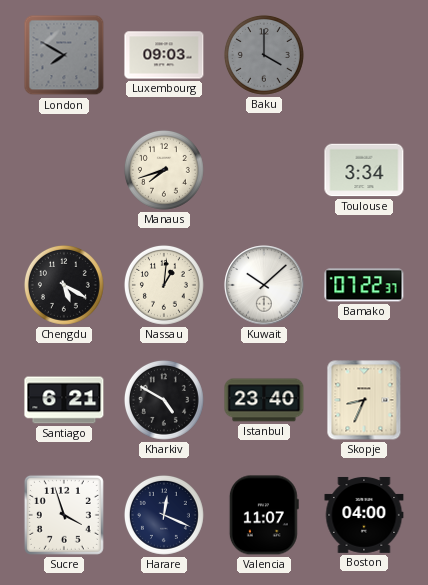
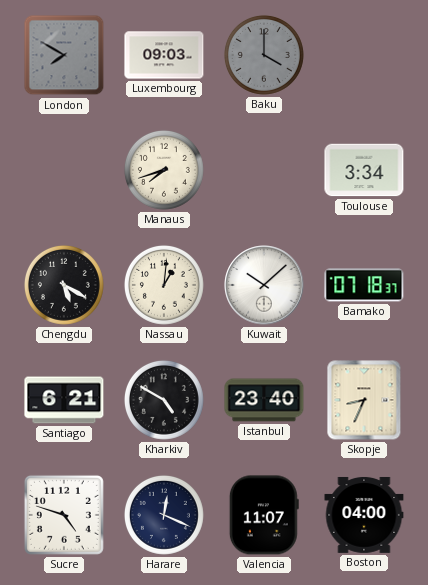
Bamako: 07:22 -> 07:18 (364, 285)
Sucre: 3:57 -> 4:48 (64, 515)
